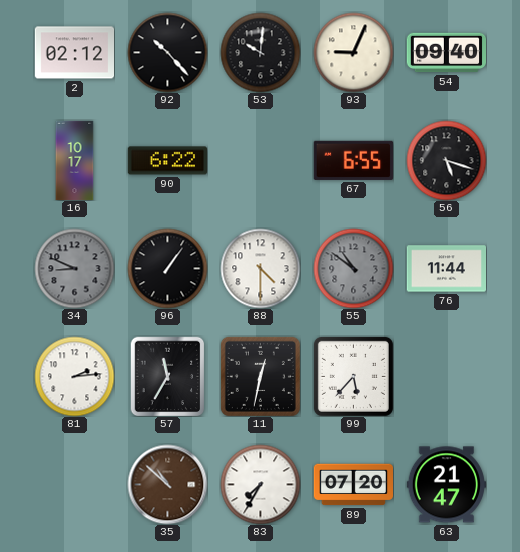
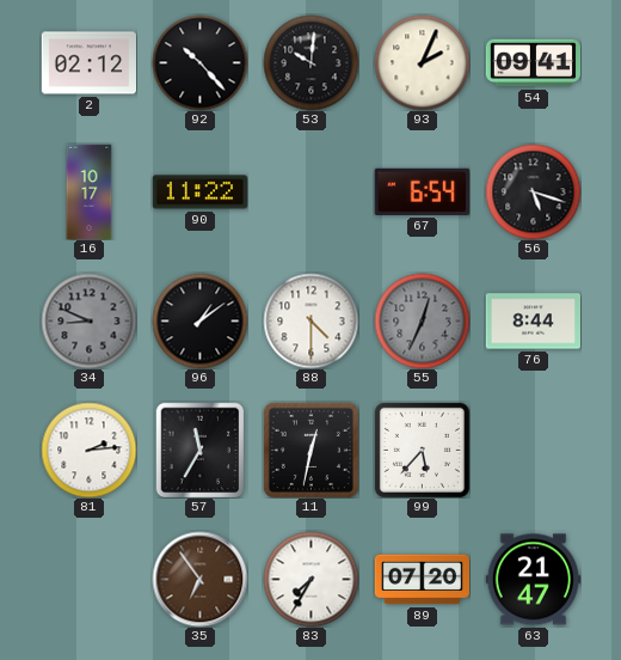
93: 9:04 -> 2:04 (422, 62)
54: 09:40 -> 09:41 (533, 63)
90: 6:22 -> 11:22 (199, 192)
67: 6:55 -> 6:54 (422, 191)
96: 1:06 -> 1:09 (199, 320)
55: 10:51 -> 12:34 (422, 320)
76: 11:44 -> 8:44 (533, 322)
35: 10:52 -> 6:54 (199, 579)
